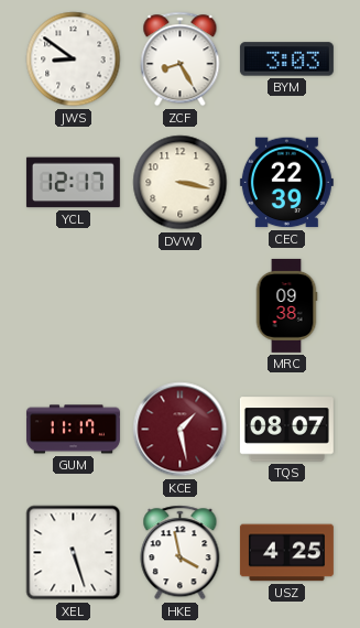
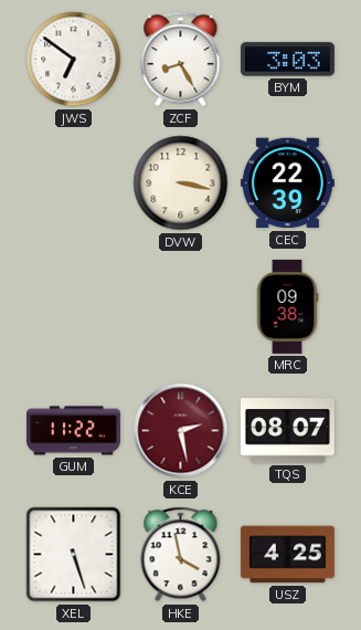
JWS: 8:51 -> 6:51 (74, 60)
YCL: 12:17 -> none (73, 183)
GUM: 11:17 -> 11:22 (73, 431)
KCE: 1:28 -> 2:28 (181, 431)
